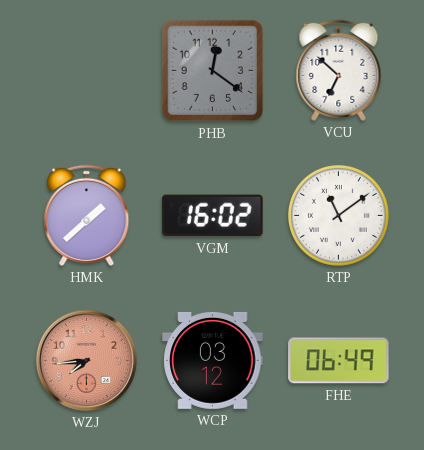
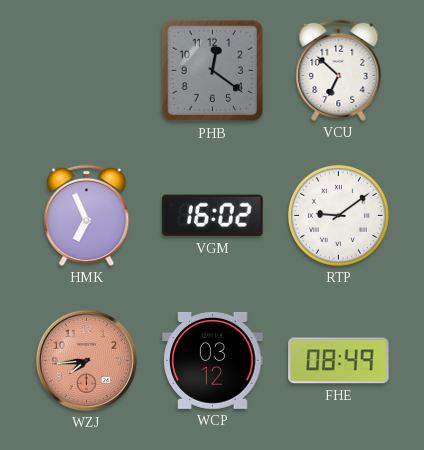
HMK: 1:38 -> 6:56 (87, 215)
RTP: 11:09 -> 9:09 (338, 215)
FHE: 06:49 -> 08:49 (339, 361)
